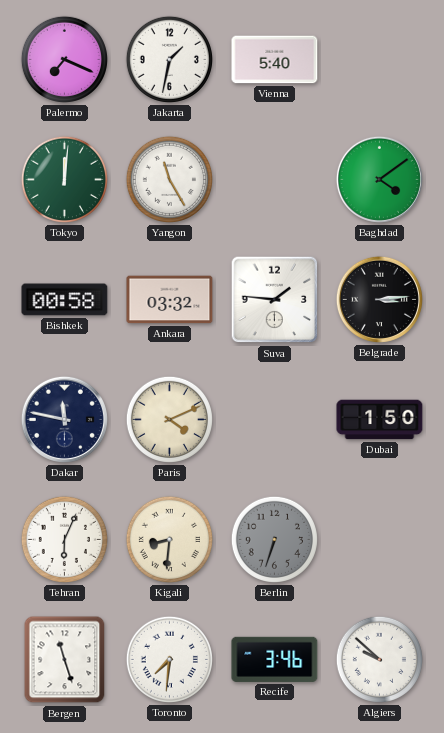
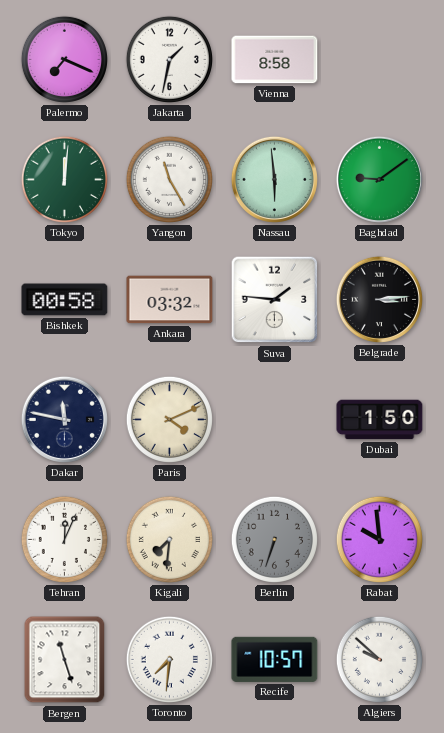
Vienna: 5:40 -> 8:58 (275, 60)
Nassau: none -> 5:59 (274, 179)
Baghdad: 4:09 -> 9:09 (379, 179)
Tehran: 6:04 -> 12:04 (64, 539)
Kigali: 8:31 -> 7:31 (169, 539)
Rabat: none -> 9:59 (379, 539)
Recife: 3:46 -> 10:57 (275, 659)
